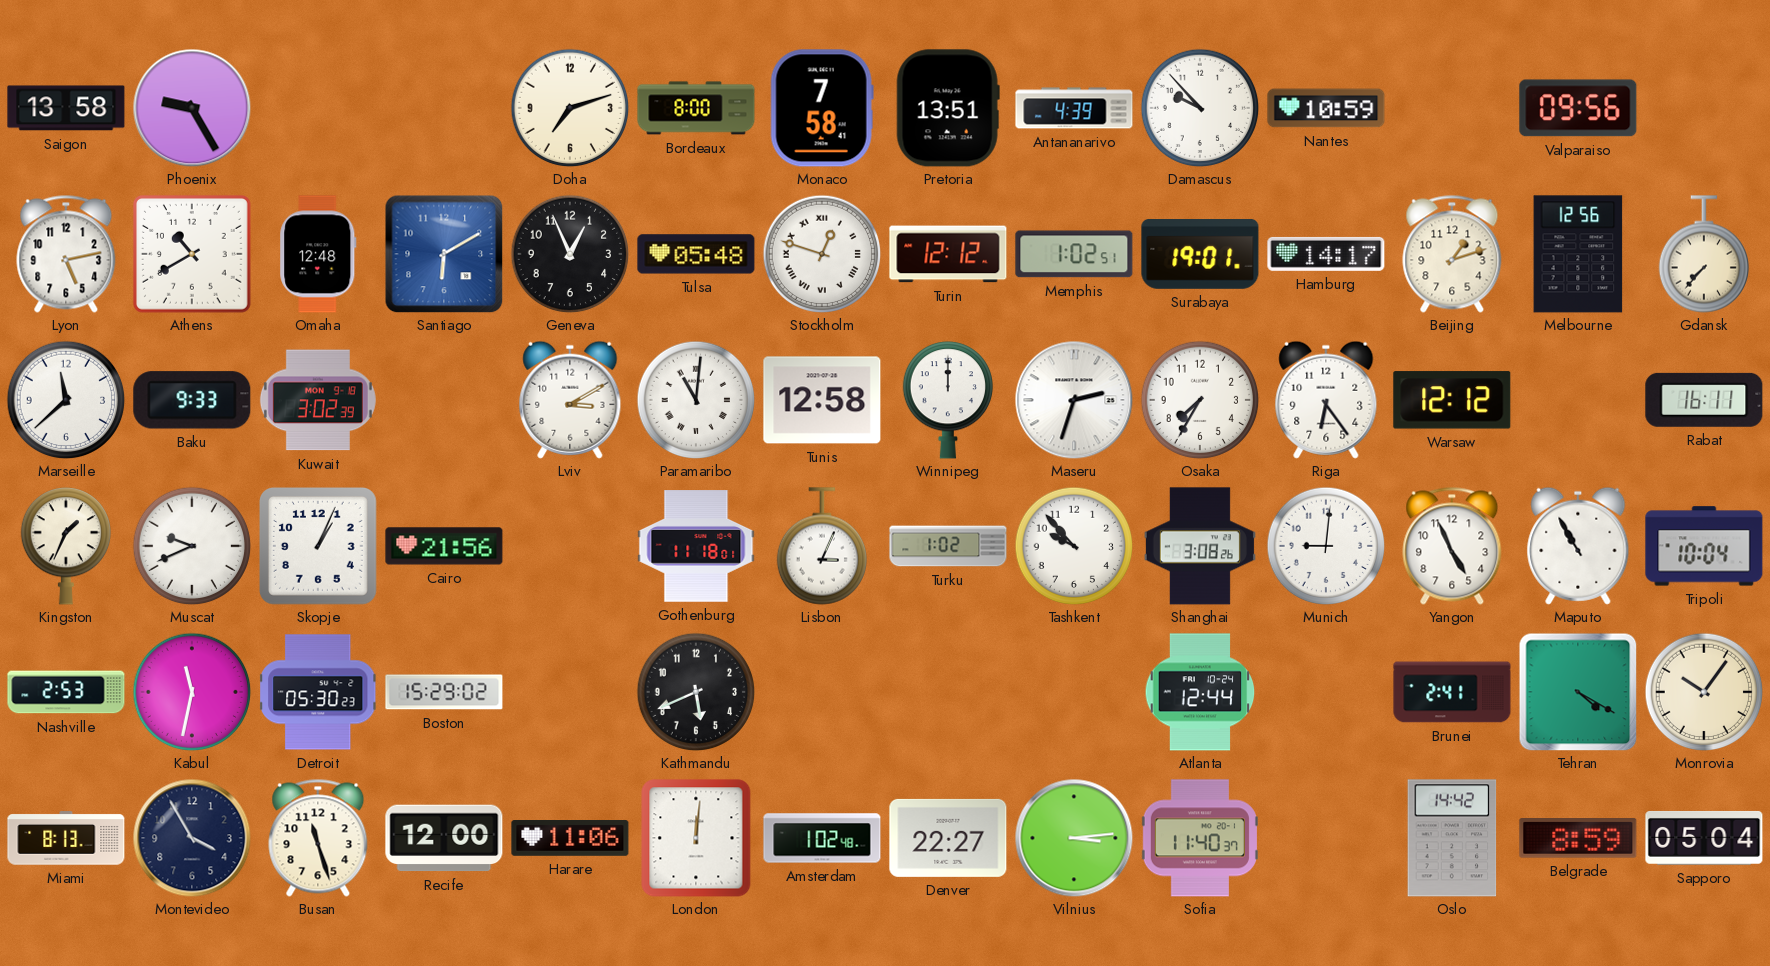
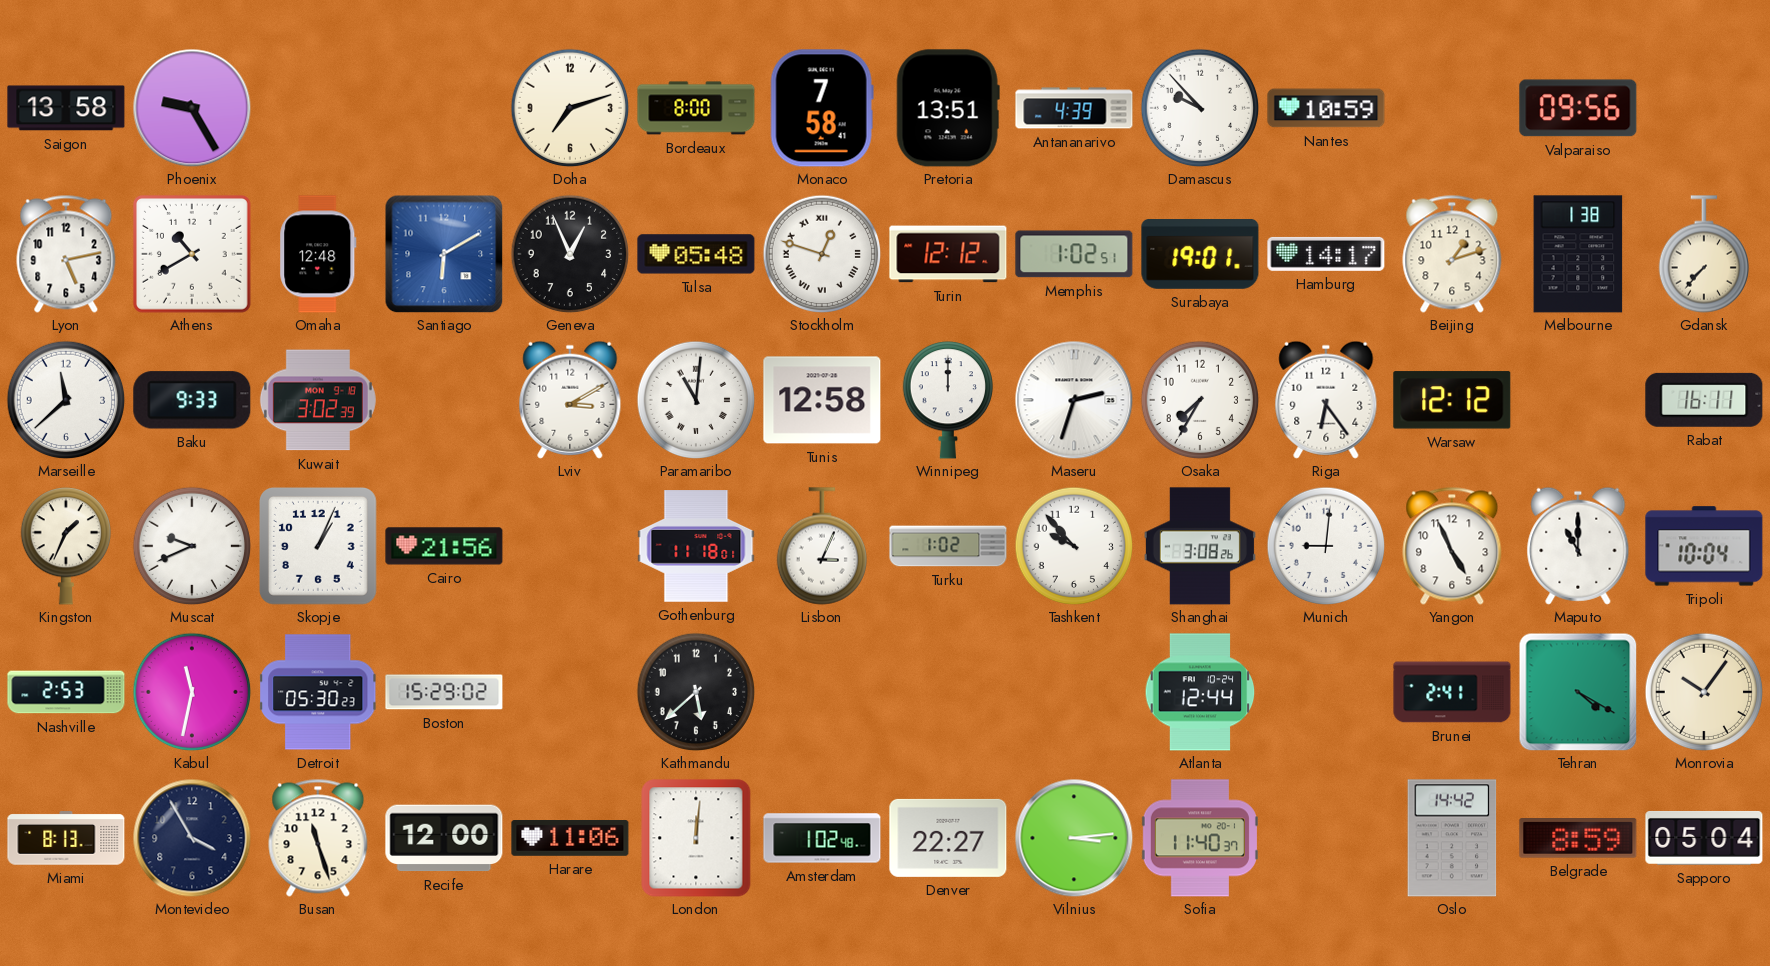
Melbourne: 12:56 -> 1:38 (1578, 254)
Maputo: 10:55 -> 11:00 (1578, 546)
Kathmandu: 5:41 -> 5:38 (696, 692)
